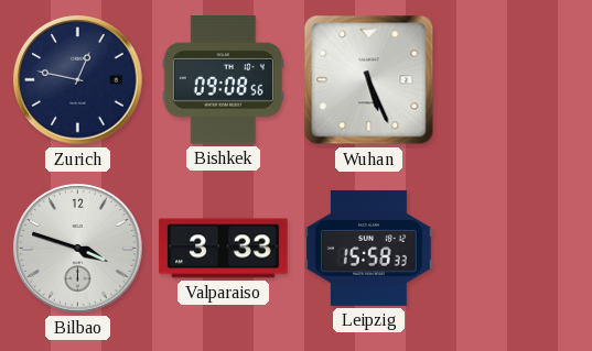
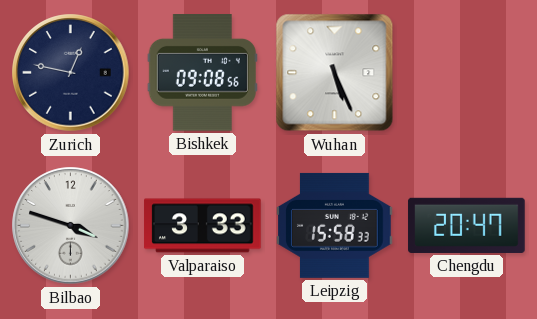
Chengdu: none -> 20:47 (467, 225)
